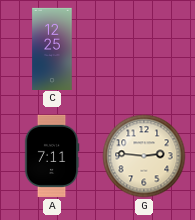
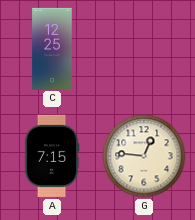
A: 7:11 -> 7:15 (52, 156)
G: 2:46 -> 12:46 (144, 156)
